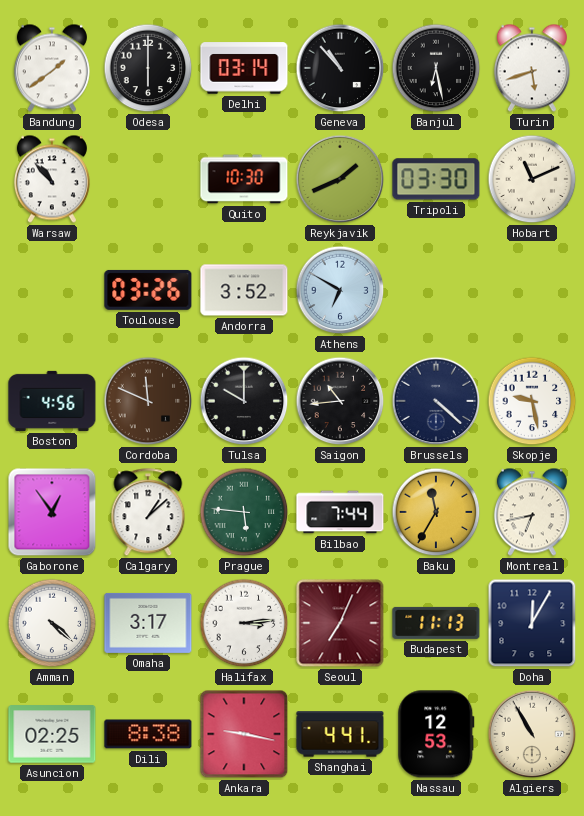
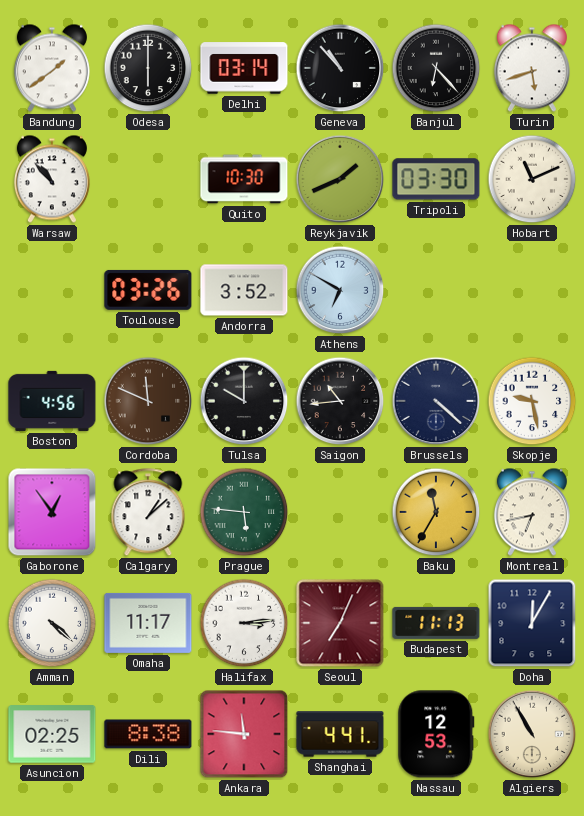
Banjul: 6:28 -> 6:23 (436, 68)
Bilbao: 7:44 -> none (340, 512)
Omaha: 3:17 -> 11:17 (148, 623)
Ankara: 9:17 -> 11:46 (244, 734)
